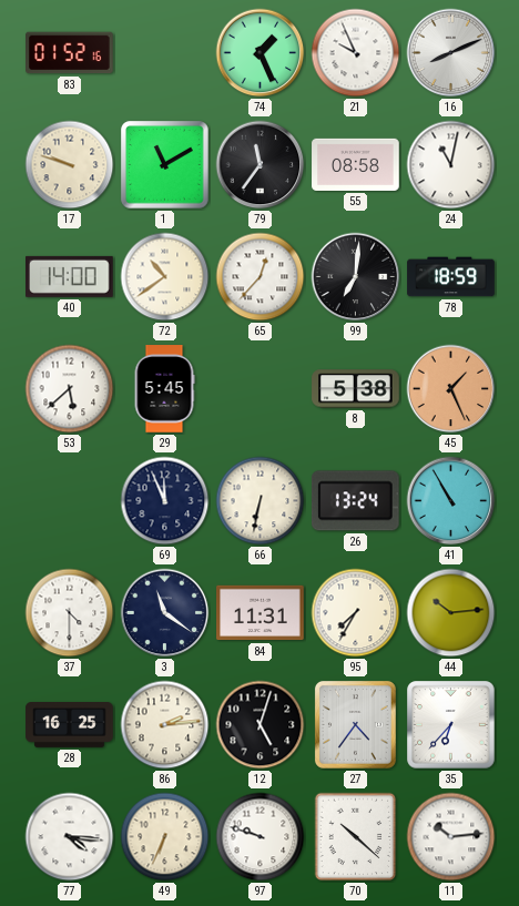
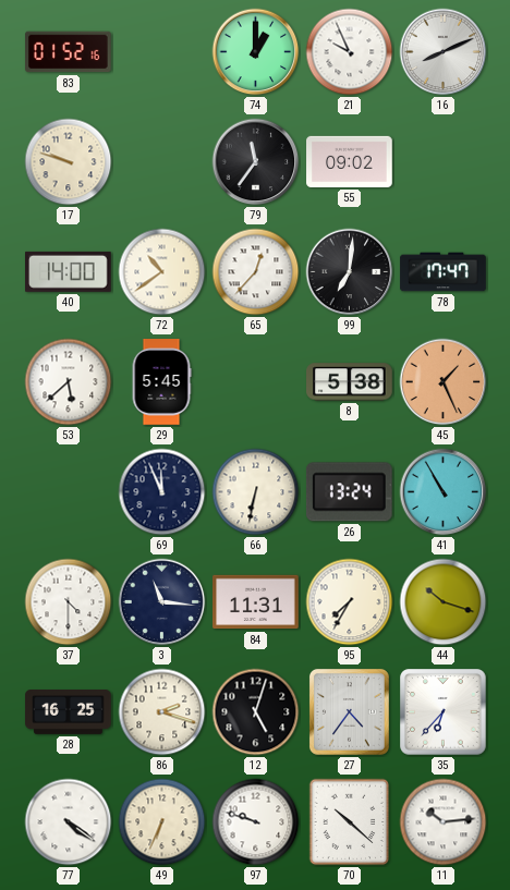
74: 1:26 -> 1:00 (256, 52)
1: 11:10 -> none (165, 165)
55: 08:58 -> 09:02 (350, 161)
24: 11:02 -> none (451, 165)
78: 18:59 -> 17:47 (444, 272)
3: 11:21 -> 11:16 (162, 602)
44: 10:14 -> 10:18 (444, 602)
86: 2:14 -> 2:18 (162, 712)
77: 4:16 -> 4:21 (69, 822)
